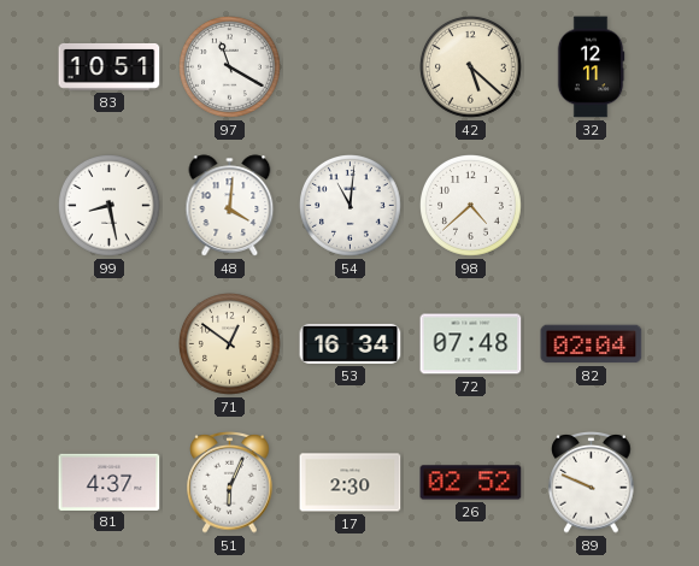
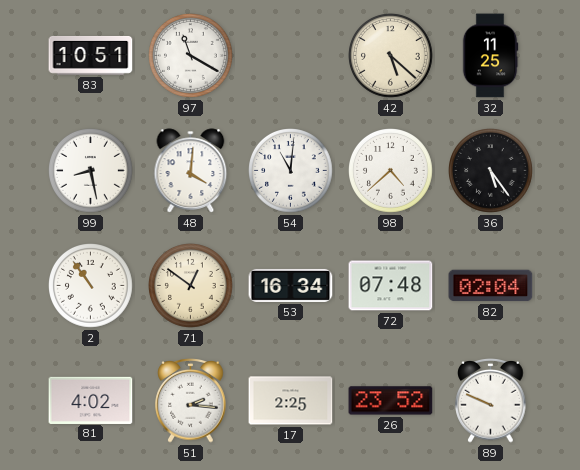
32: 12:11 -> 11:25 (490, 56)
36: none -> 5:24 (491, 171)
2: none -> 10:54 (91, 286)
81: 4:37 -> 4:02 (91, 400)
51: 6:04 -> 2:16 (191, 401)
17: 2:30 -> 2:25 (291, 401)
26: 02:52 -> 23:52 (391, 401)
